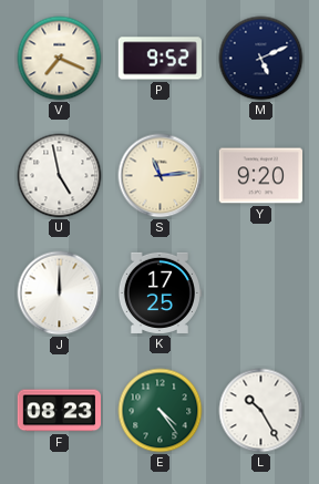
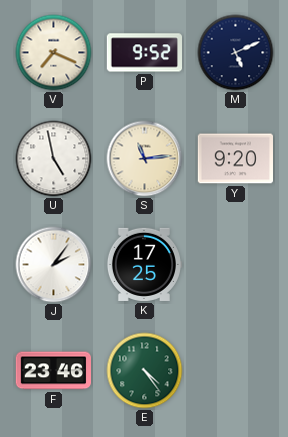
J: 12:00 -> 2:06 (54, 265)
F: 08:23 -> 23:46 (53, 371)
L: 10:25 -> none (261, 411)
